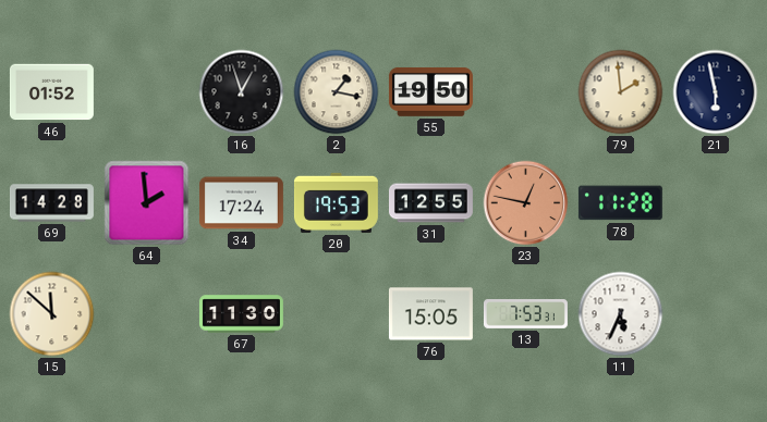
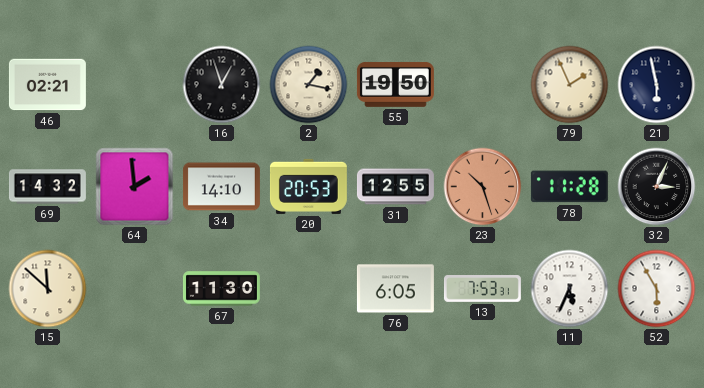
46: 01:52 -> 02:21 (47, 85)
79: 1:59 -> 1:56 (570, 85)
69: 14:28 -> 14:32 (47, 187)
34: 17:24 -> 14:10 (221, 187)
20: 19:53 -> 20:53 (308, 186)
23: 12:47 -> 10:27 (483, 187)
32: none -> 3:04 (657, 187)
76: 15:05 -> 6:05 (395, 289)
52: none -> 5:55 (657, 289)
